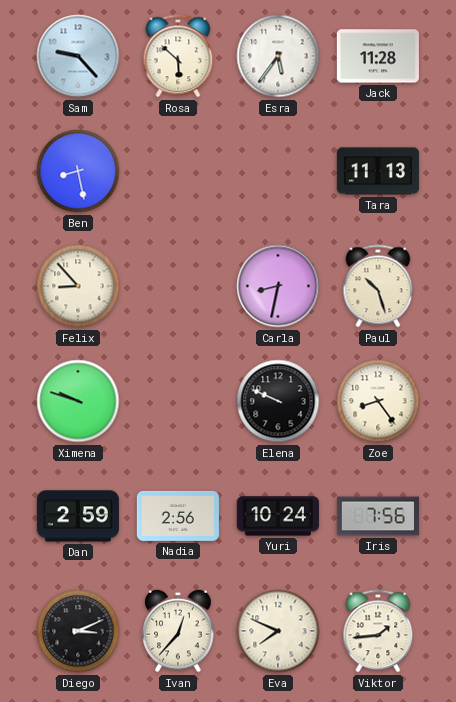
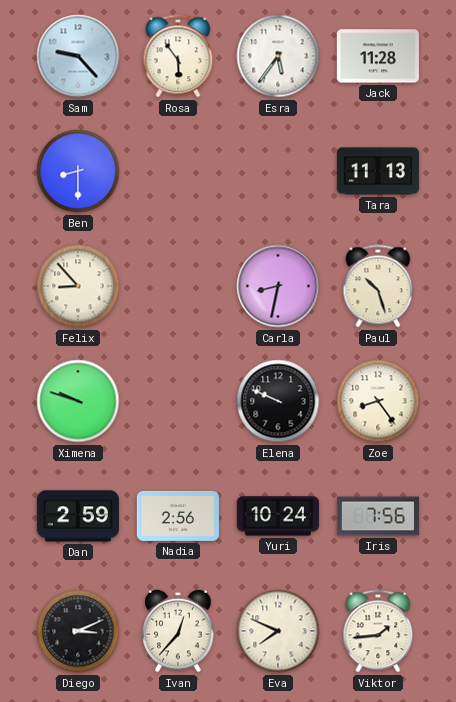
Rosa: 5:52 -> 5:54 (178, 56)
Ben: 8:28 -> 8:30 (78, 171)
